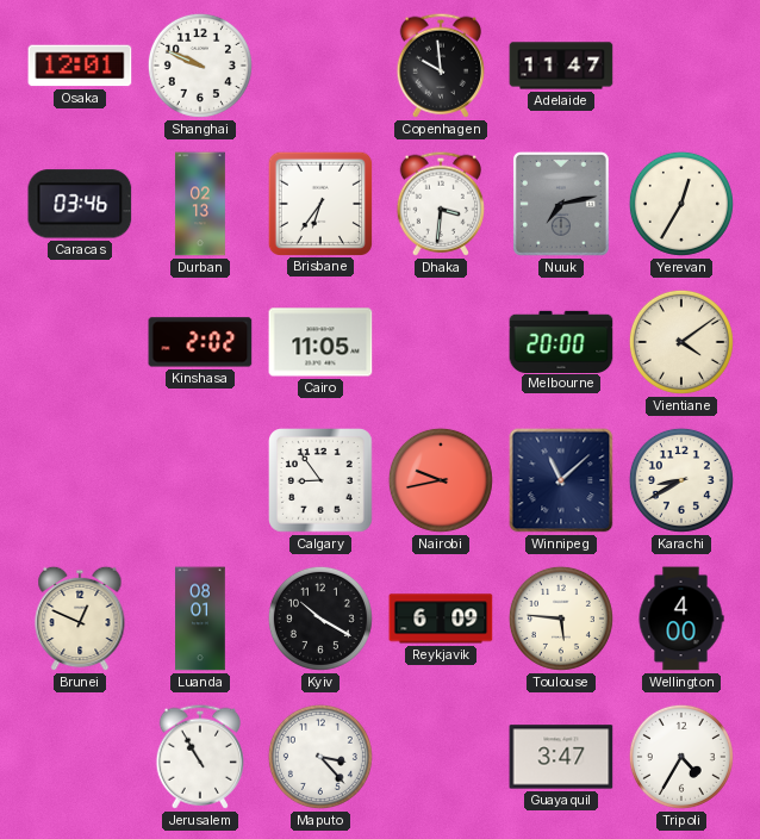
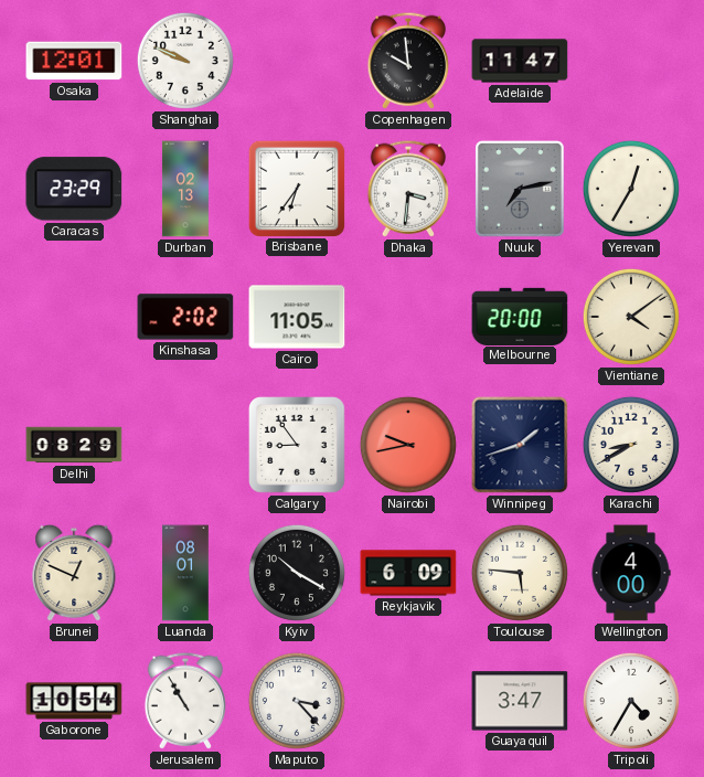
Caracas: 03:46 -> 23:29 (74, 189)
Delhi: none -> 08:29 (74, 445)
Winnipeg: 11:08 -> 1:42 (520, 445)
Gaborone: none -> 10:54 (74, 701)
